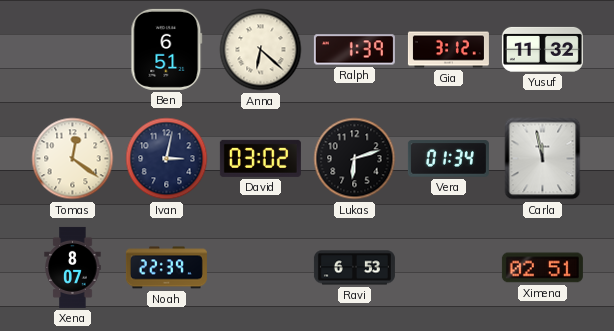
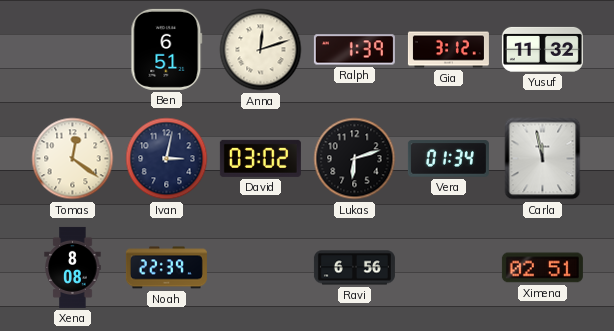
Anna: 6:22 -> 12:12 (261, 50)
Xena: 8:07 -> 8:08 (73, 267)
Ravi: 6:53 -> 6:56 (354, 268)
